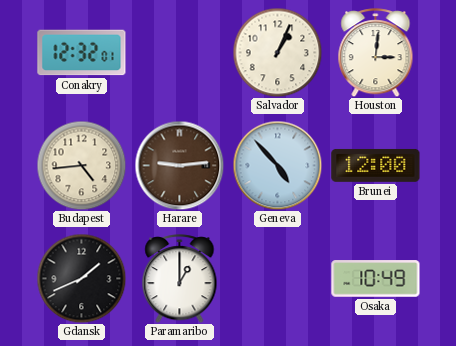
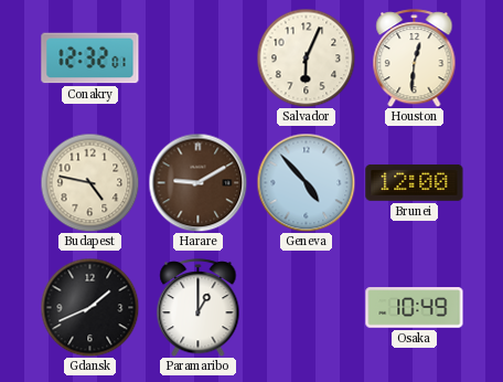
Salvador: 1:04 -> 6:04 (306, 57)
Houston: 3:01 -> 12:31 (415, 59)
Budapest: 4:44 -> 4:47 (89, 182)
Harare: 9:14 -> 9:10 (197, 182)
